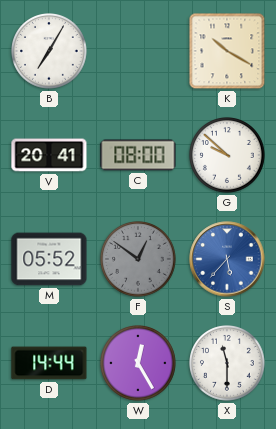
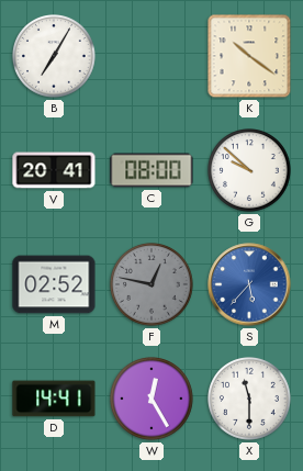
K: 10:20 -> 10:21 (249, 56)
M: 05:52 -> 02:52 (54, 284)
F: 12:51 -> 12:47 (153, 285)
D: 14:44 -> 14:41 (54, 399)
